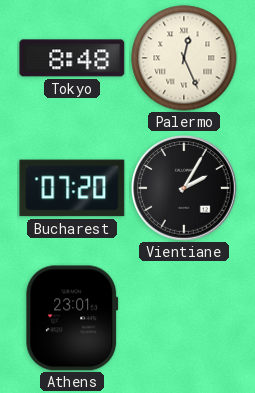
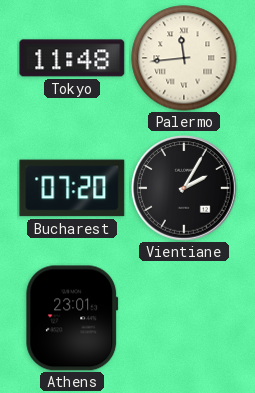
Tokyo: 8:48 -> 11:48 (72, 58)
Palermo: 12:26 -> 11:44 (184, 58)
